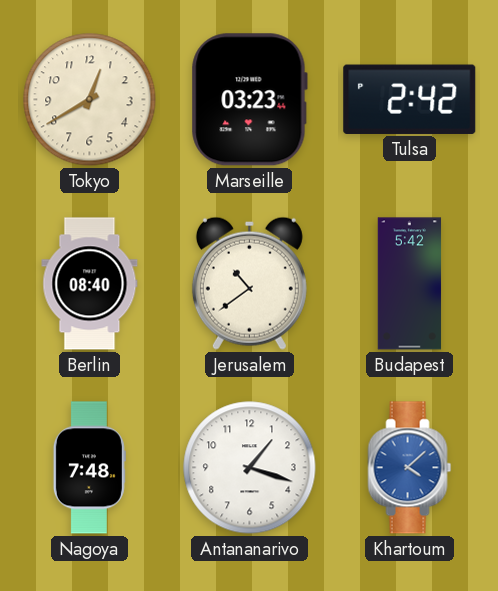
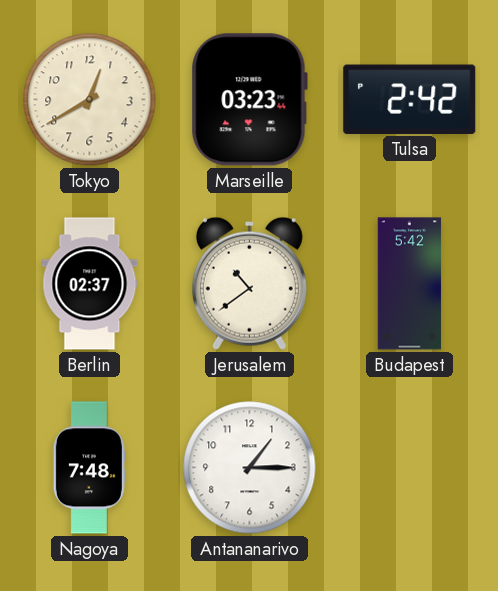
Berlin: 08:40 -> 02:37 (90, 284)
Antananarivo: 1:18 -> 1:15 (250, 468)
Khartoum: 4:08 -> none (410, 468)
